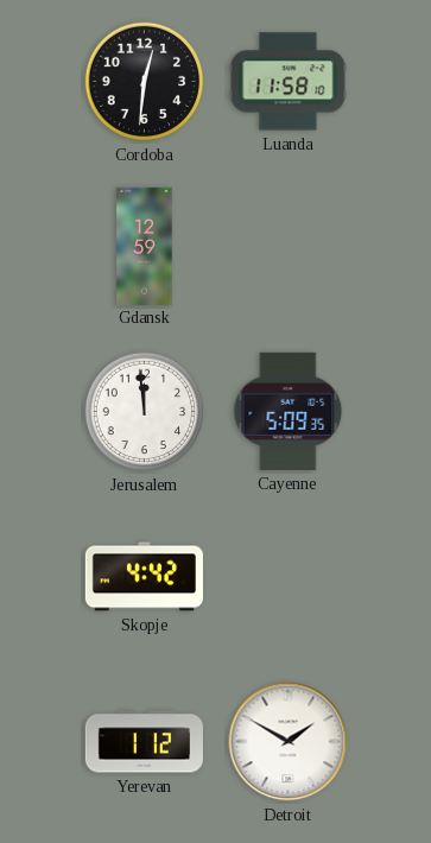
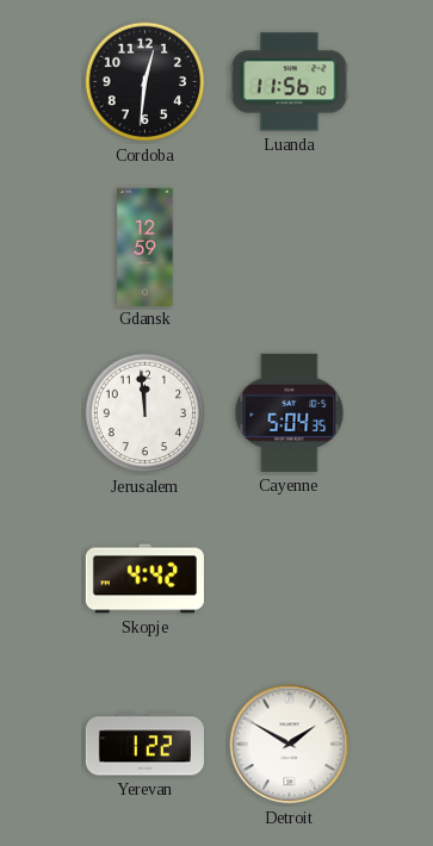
Luanda: 11:58 -> 11:56 (290, 82)
Cayenne: 5:09 -> 5:04 (290, 412)
Yerevan: 1:12 -> 1:22 (144, 745)
